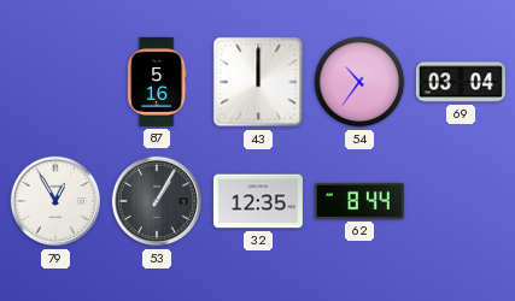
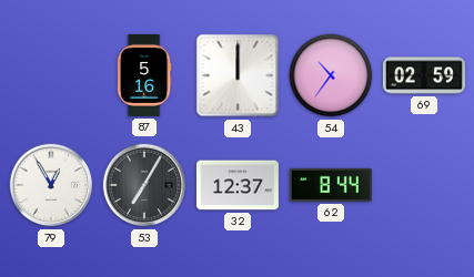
69: 03:04 -> 02:59 (424, 75)
53: 1:05 -> 7:05 (144, 185)
32: 12:35 -> 12:37 (238, 185)
